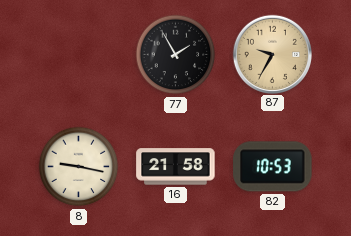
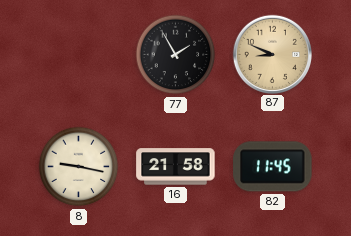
87: 9:35 -> 8:49 (272, 54)
82: 10:53 -> 11:45 (273, 167)
